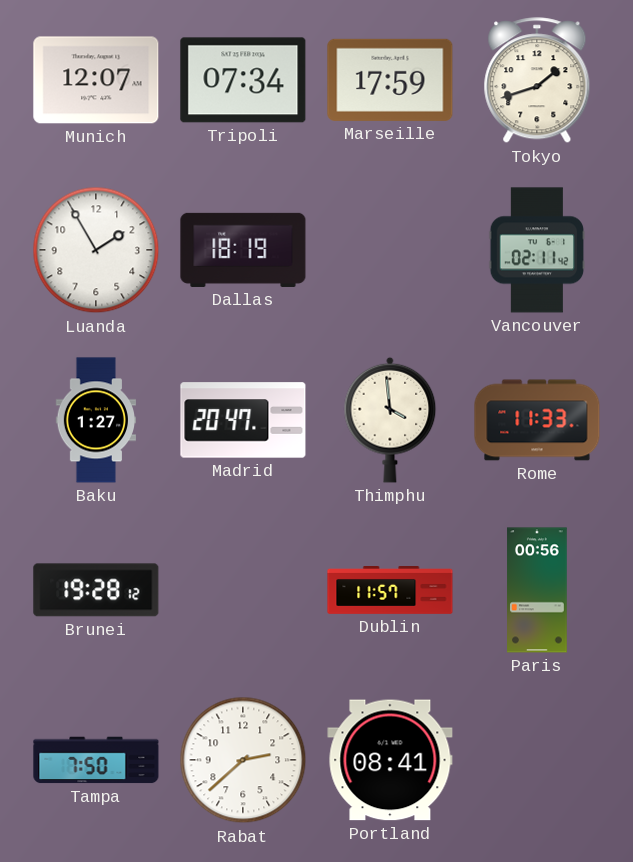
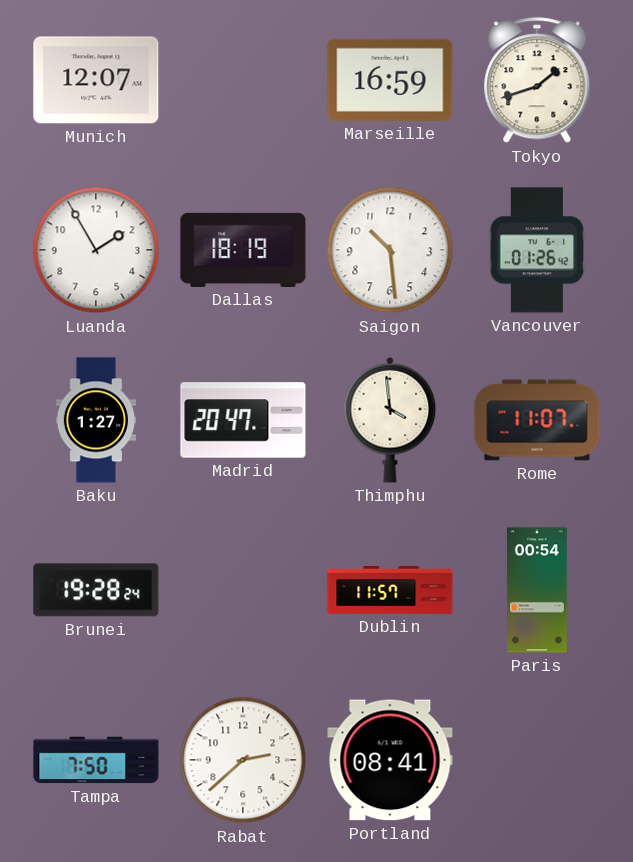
Tripoli: 07:34 -> none (243, 80)
Marseille: 17:59 -> 16:59 (390, 80)
Saigon: none -> 10:29 (390, 250)
Vancouver: 02:11 -> 01:26 (537, 250)
Rome: 11:33 -> 11:07 (537, 420)
Brunei: 19:28:12 -> 19:28:24 (96, 590)
Paris: 00:56 -> 00:54 (537, 590)
